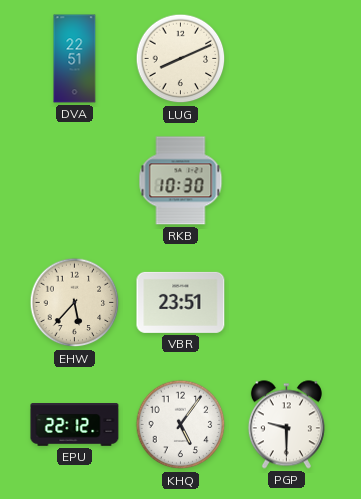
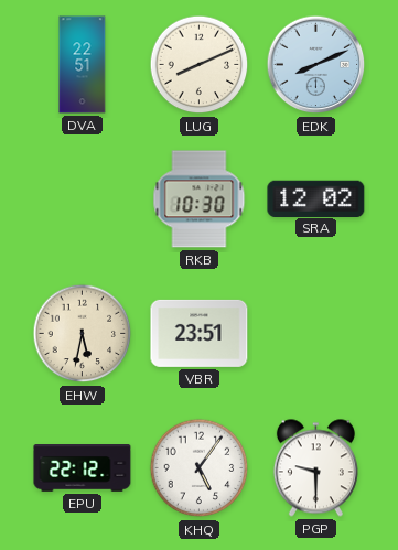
EDK: none -> 8:11 (316, 65)
SRA: none -> 12:02 (316, 198)
EHW: 5:37 -> 5:32 (83, 334)
